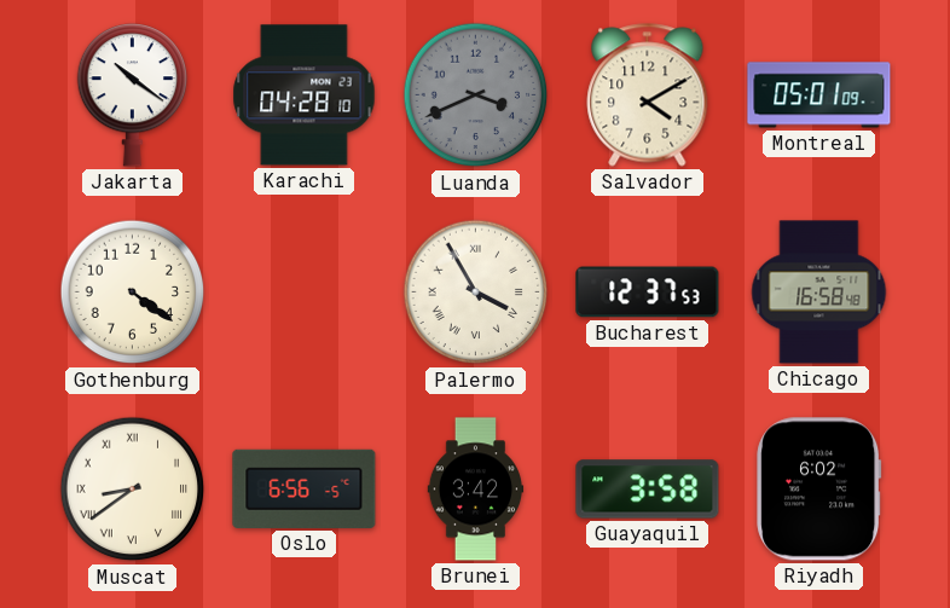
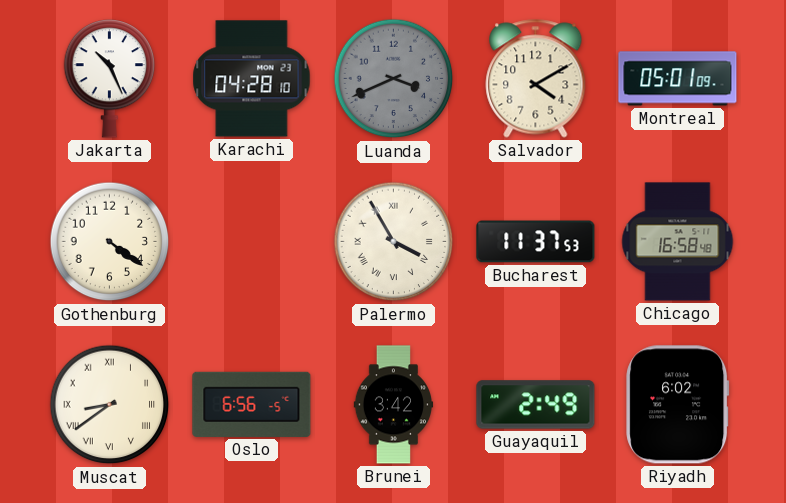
Jakarta: 10:21 -> 10:26 (110, 79)
Bucharest: 12:37 -> 11:37 (536, 242)
Guayaquil: 3:58 -> 2:49 (536, 405)
